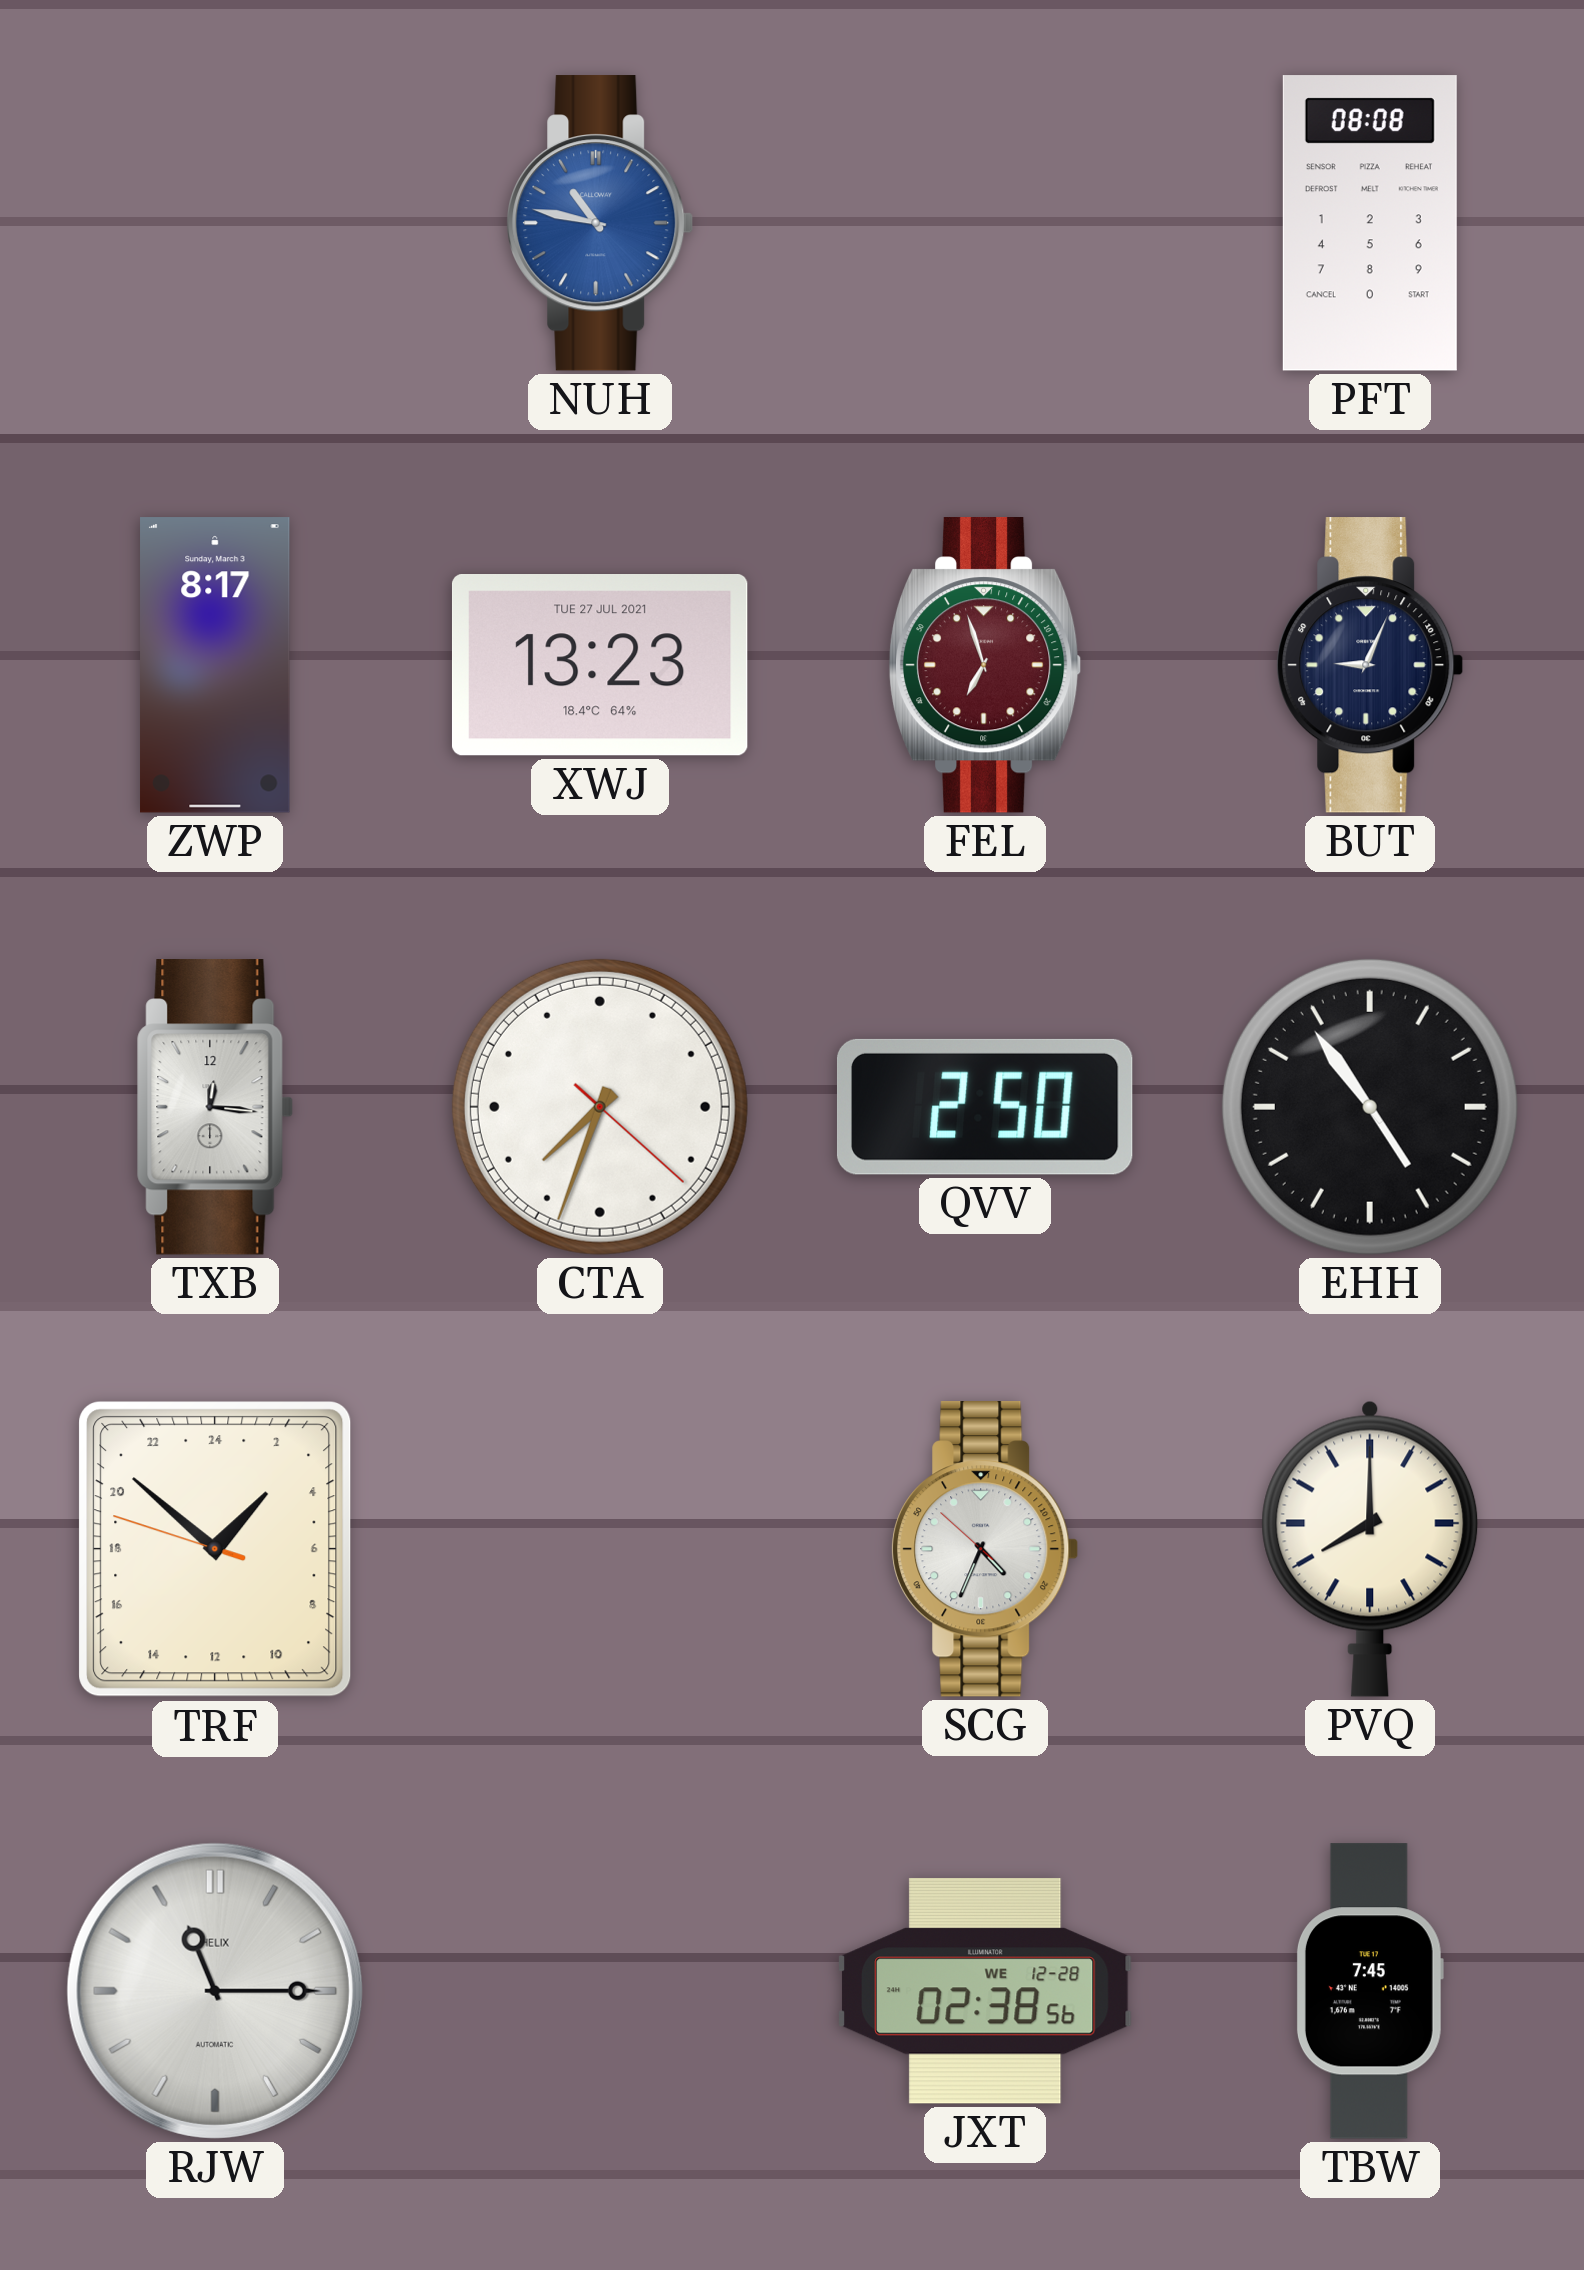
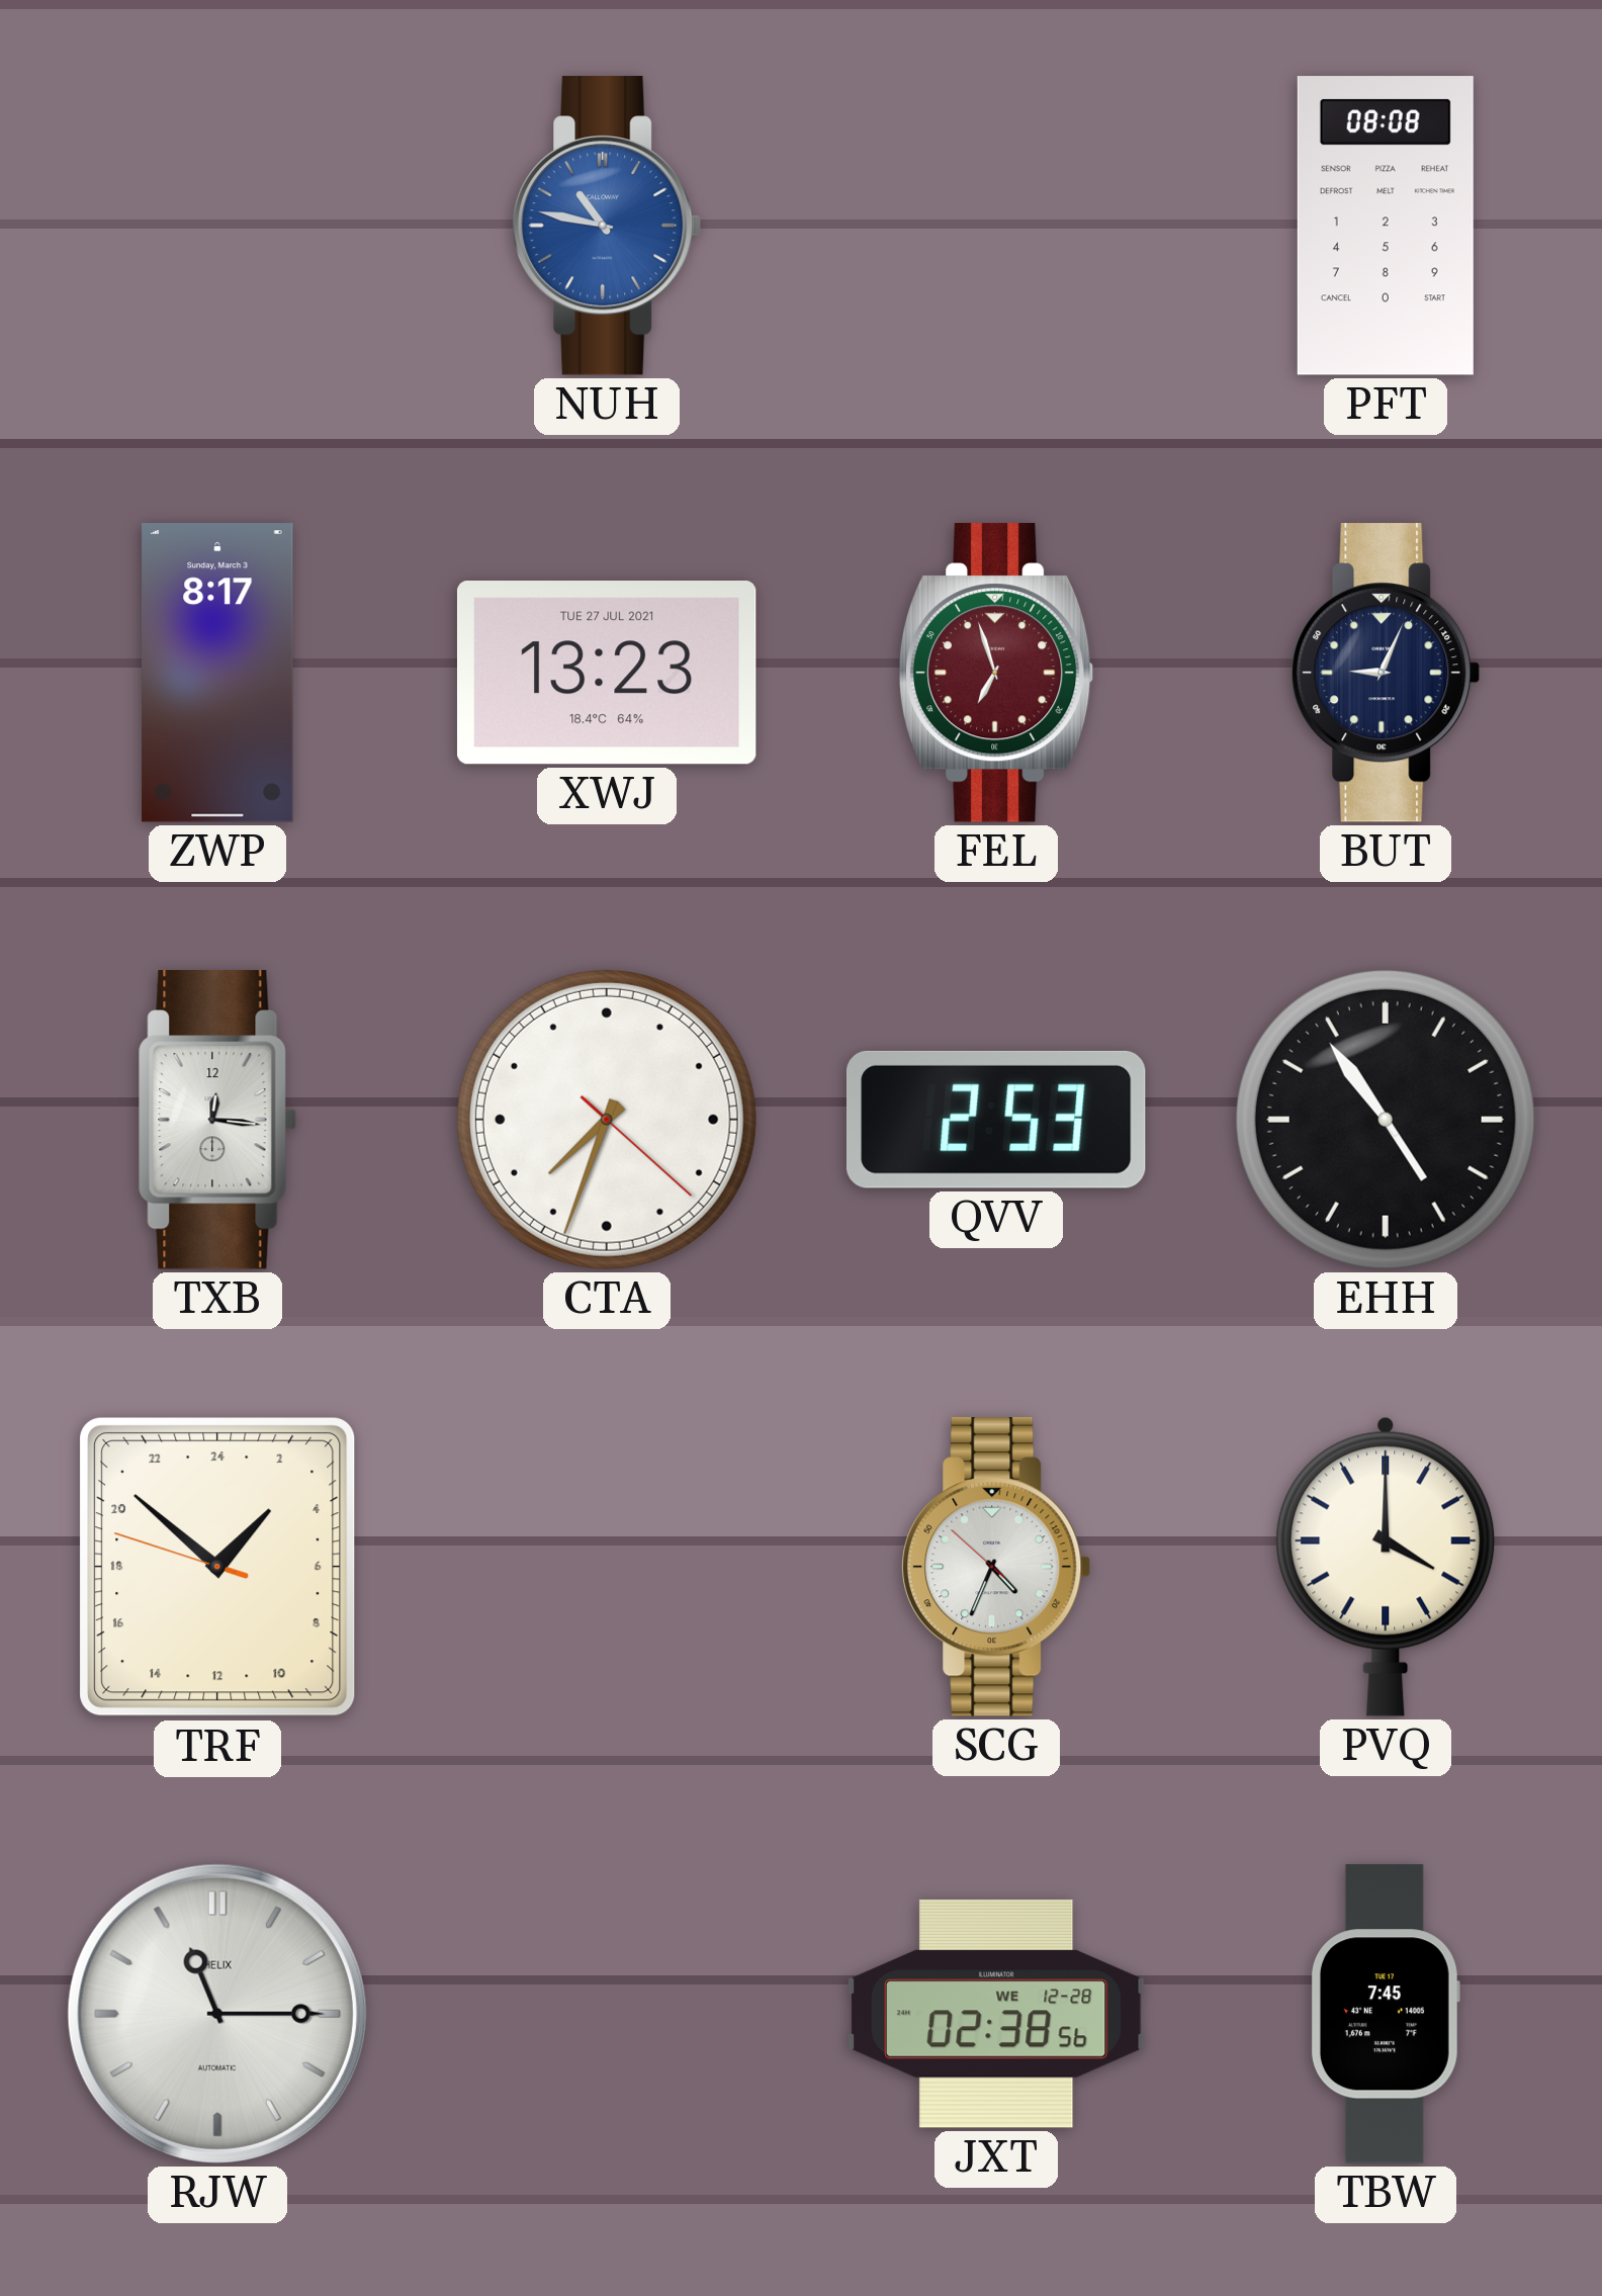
QVV: 2:50 -> 2:53 (996, 1120)
PVQ: 8:00 -> 4:00 (1386, 1567)
